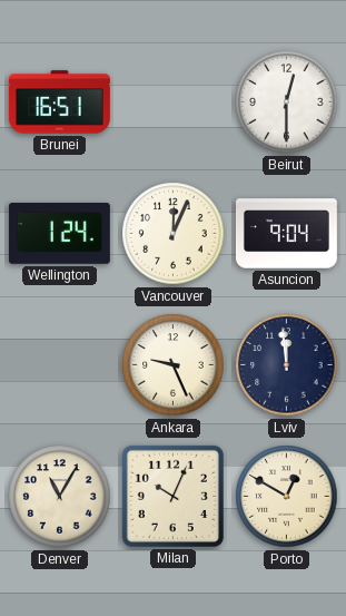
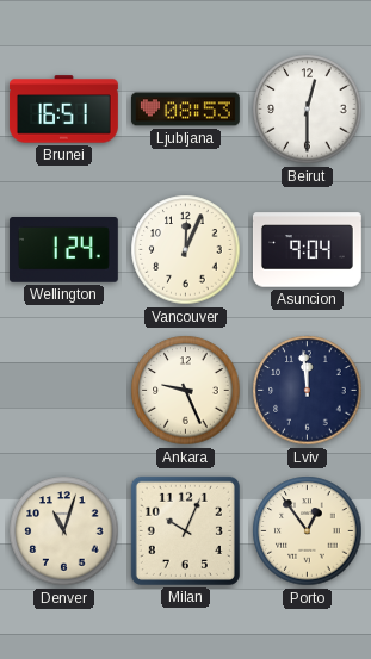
Ljubljana: none -> 08:53 (185, 110)
Denver: 11:05 -> 11:03 (64, 531)
Porto: 12:50 -> 12:54 (308, 531)
